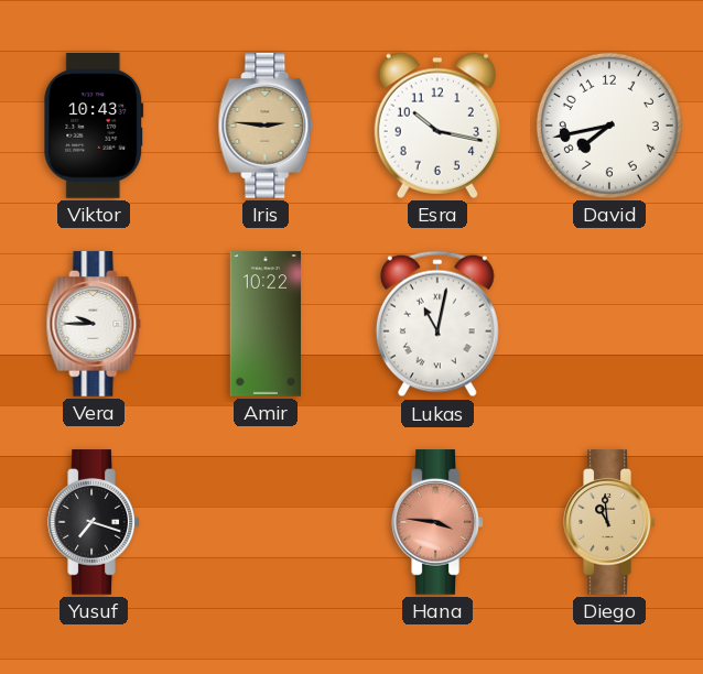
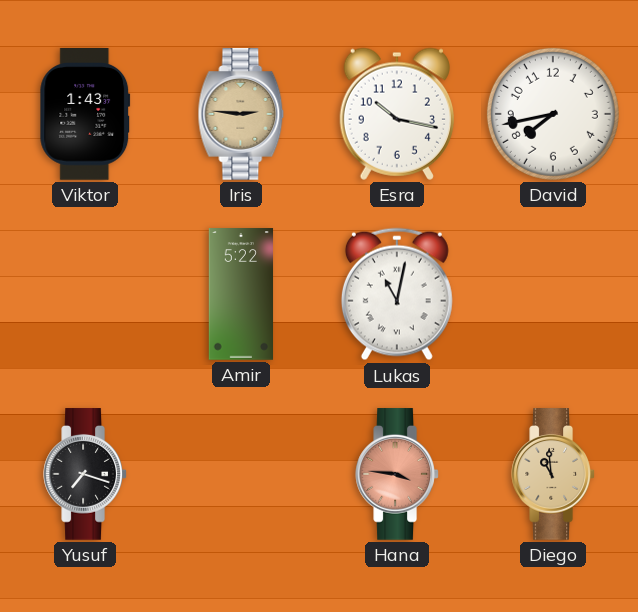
Viktor: 10:43 -> 1:43 (85, 115)
Vera: 9:45 -> none (94, 324)
Amir: 10:22 -> 5:22 (241, 294)
